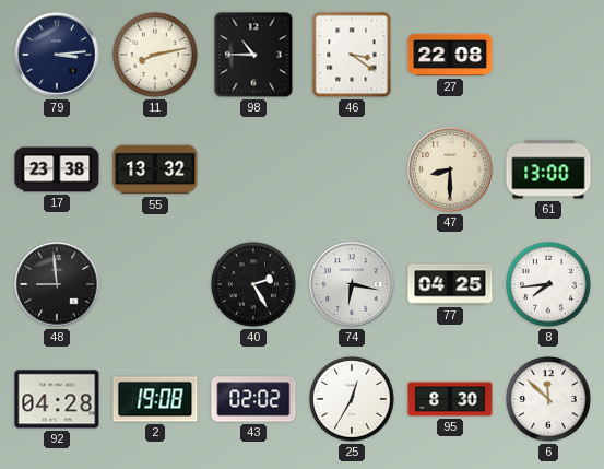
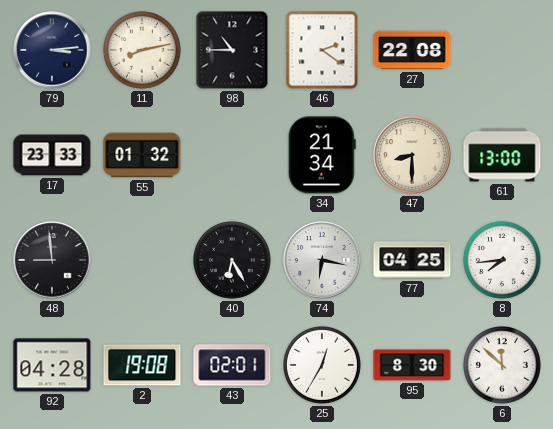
46: 3:21 -> 2:21 (322, 50)
17: 23:38 -> 23:33 (52, 155)
55: 13:32 -> 01:32 (142, 155)
34: none -> 21:34 (322, 155)
40: 2:25 -> 6:25 (233, 261)
43: 02:02 -> 02:01 (232, 365)
